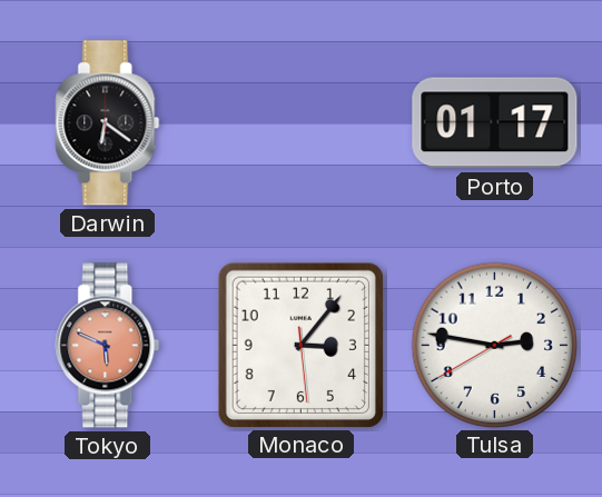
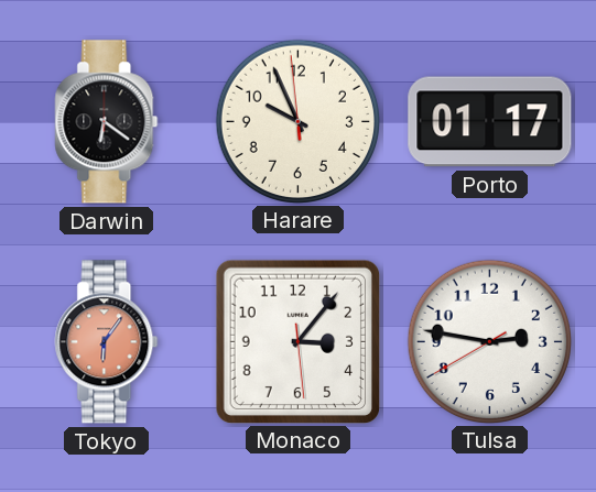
Harare: none -> 9:55 (297, 121)
Tokyo: 5:49 -> 6:06 (107, 342)
